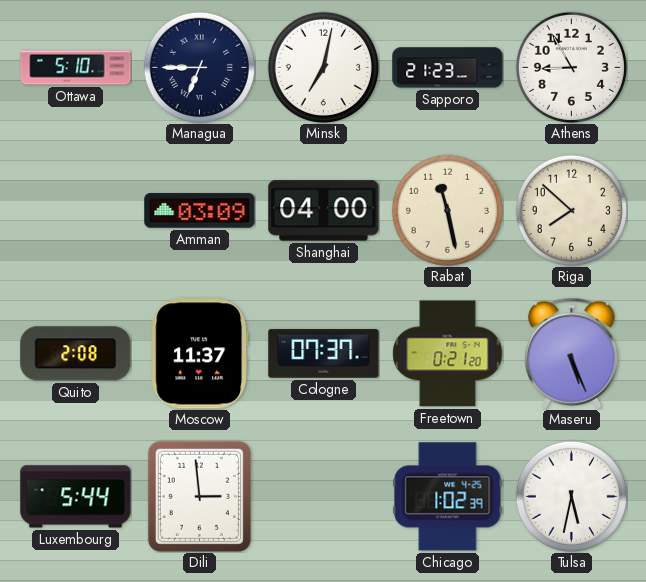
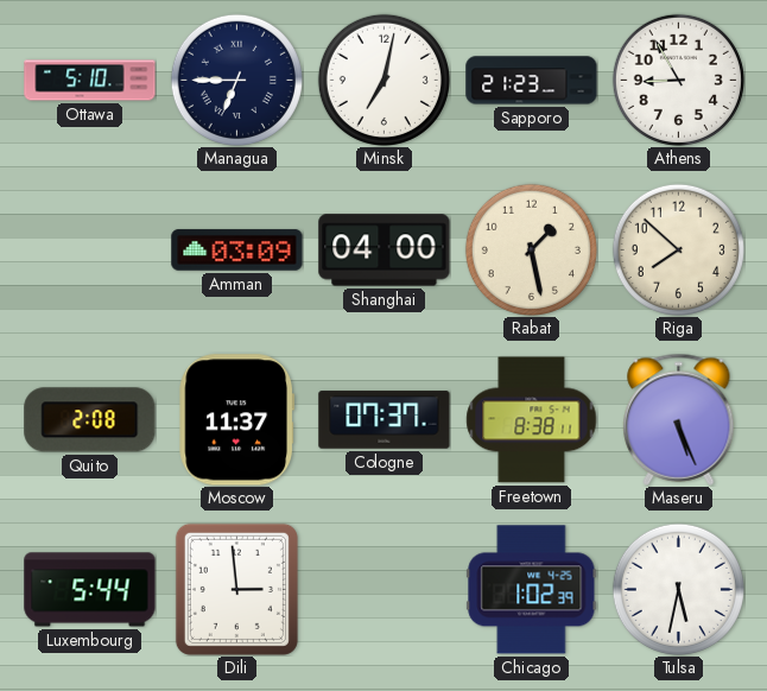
Rabat: 11:28 -> 1:28 (531, 249)
Freetown: 0:21 -> 8:38 (532, 420)
